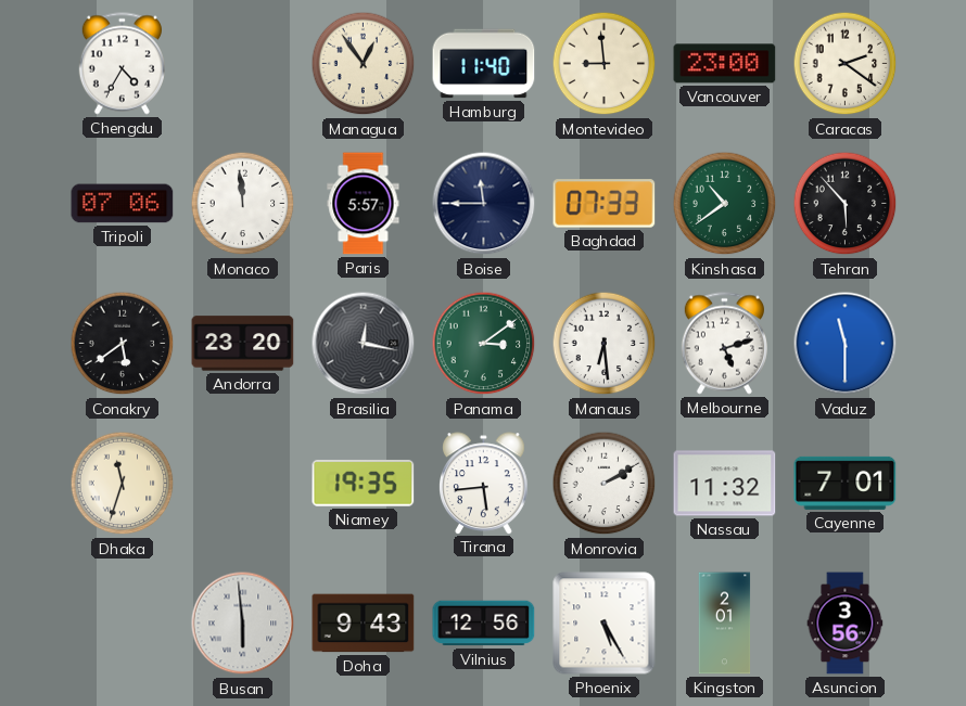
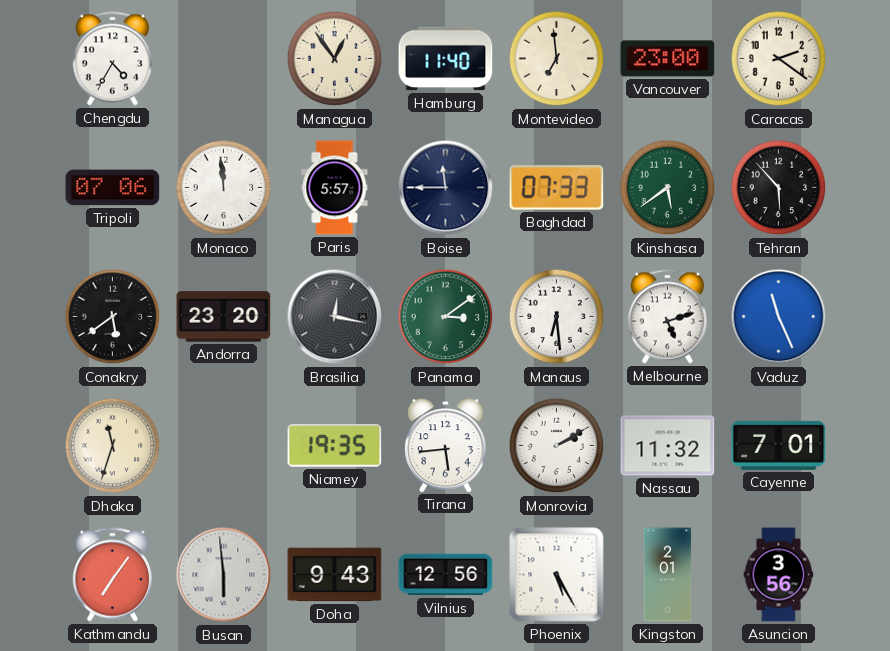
Montevideo: 8:59 -> 6:59 (557, 59)
Kinshasa: 10:39 -> 5:39 (668, 188)
Vaduz: 11:30 -> 11:26 (779, 317)
Kathmandu: none -> 7:06 (112, 575)
